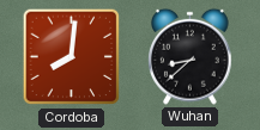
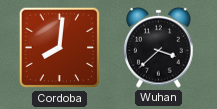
Wuhan: 8:38 -> 3:38 (159, 47)
